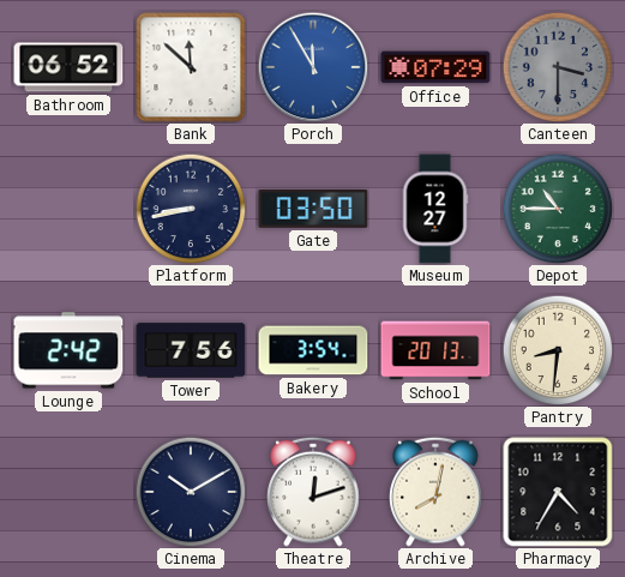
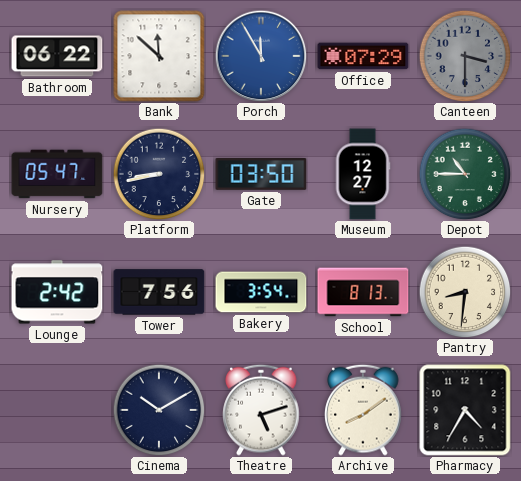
Bathroom: 06:52 -> 06:22 (57, 56)
Nursery: none -> 05:47 (57, 174)
School: 20:13 -> 8:13 (363, 292)
Theatre: 12:12 -> 5:12 (261, 410)
Archive: 8:02 -> 8:09 (363, 410)
